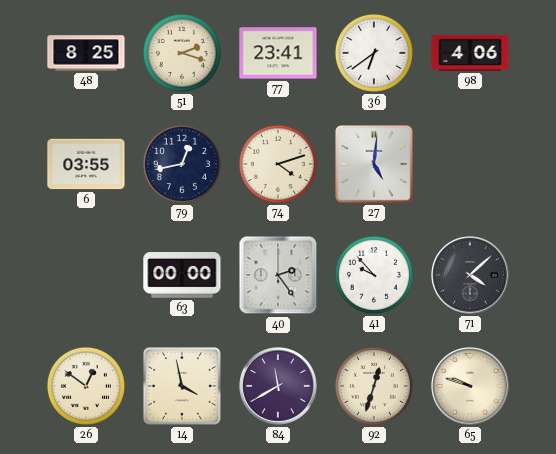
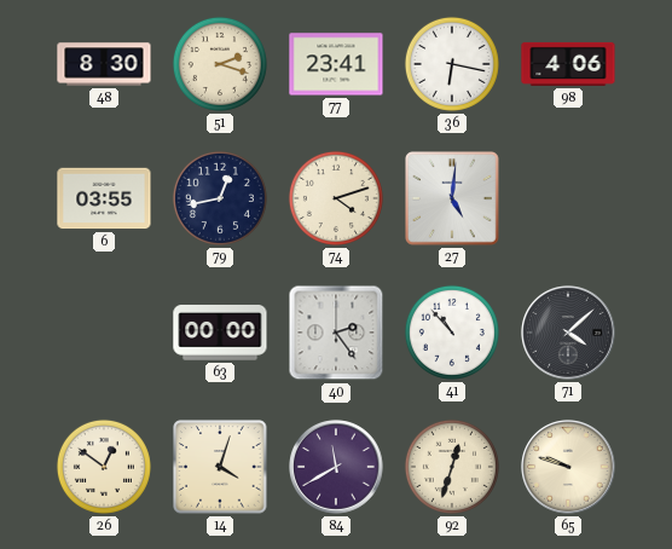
48: 8:25 -> 8:30 (104, 64)
36: 6:39 -> 6:17 (452, 64)
41: 9:53 -> 10:53 (452, 333)
14: 3:58 -> 4:03 (220, 467)
